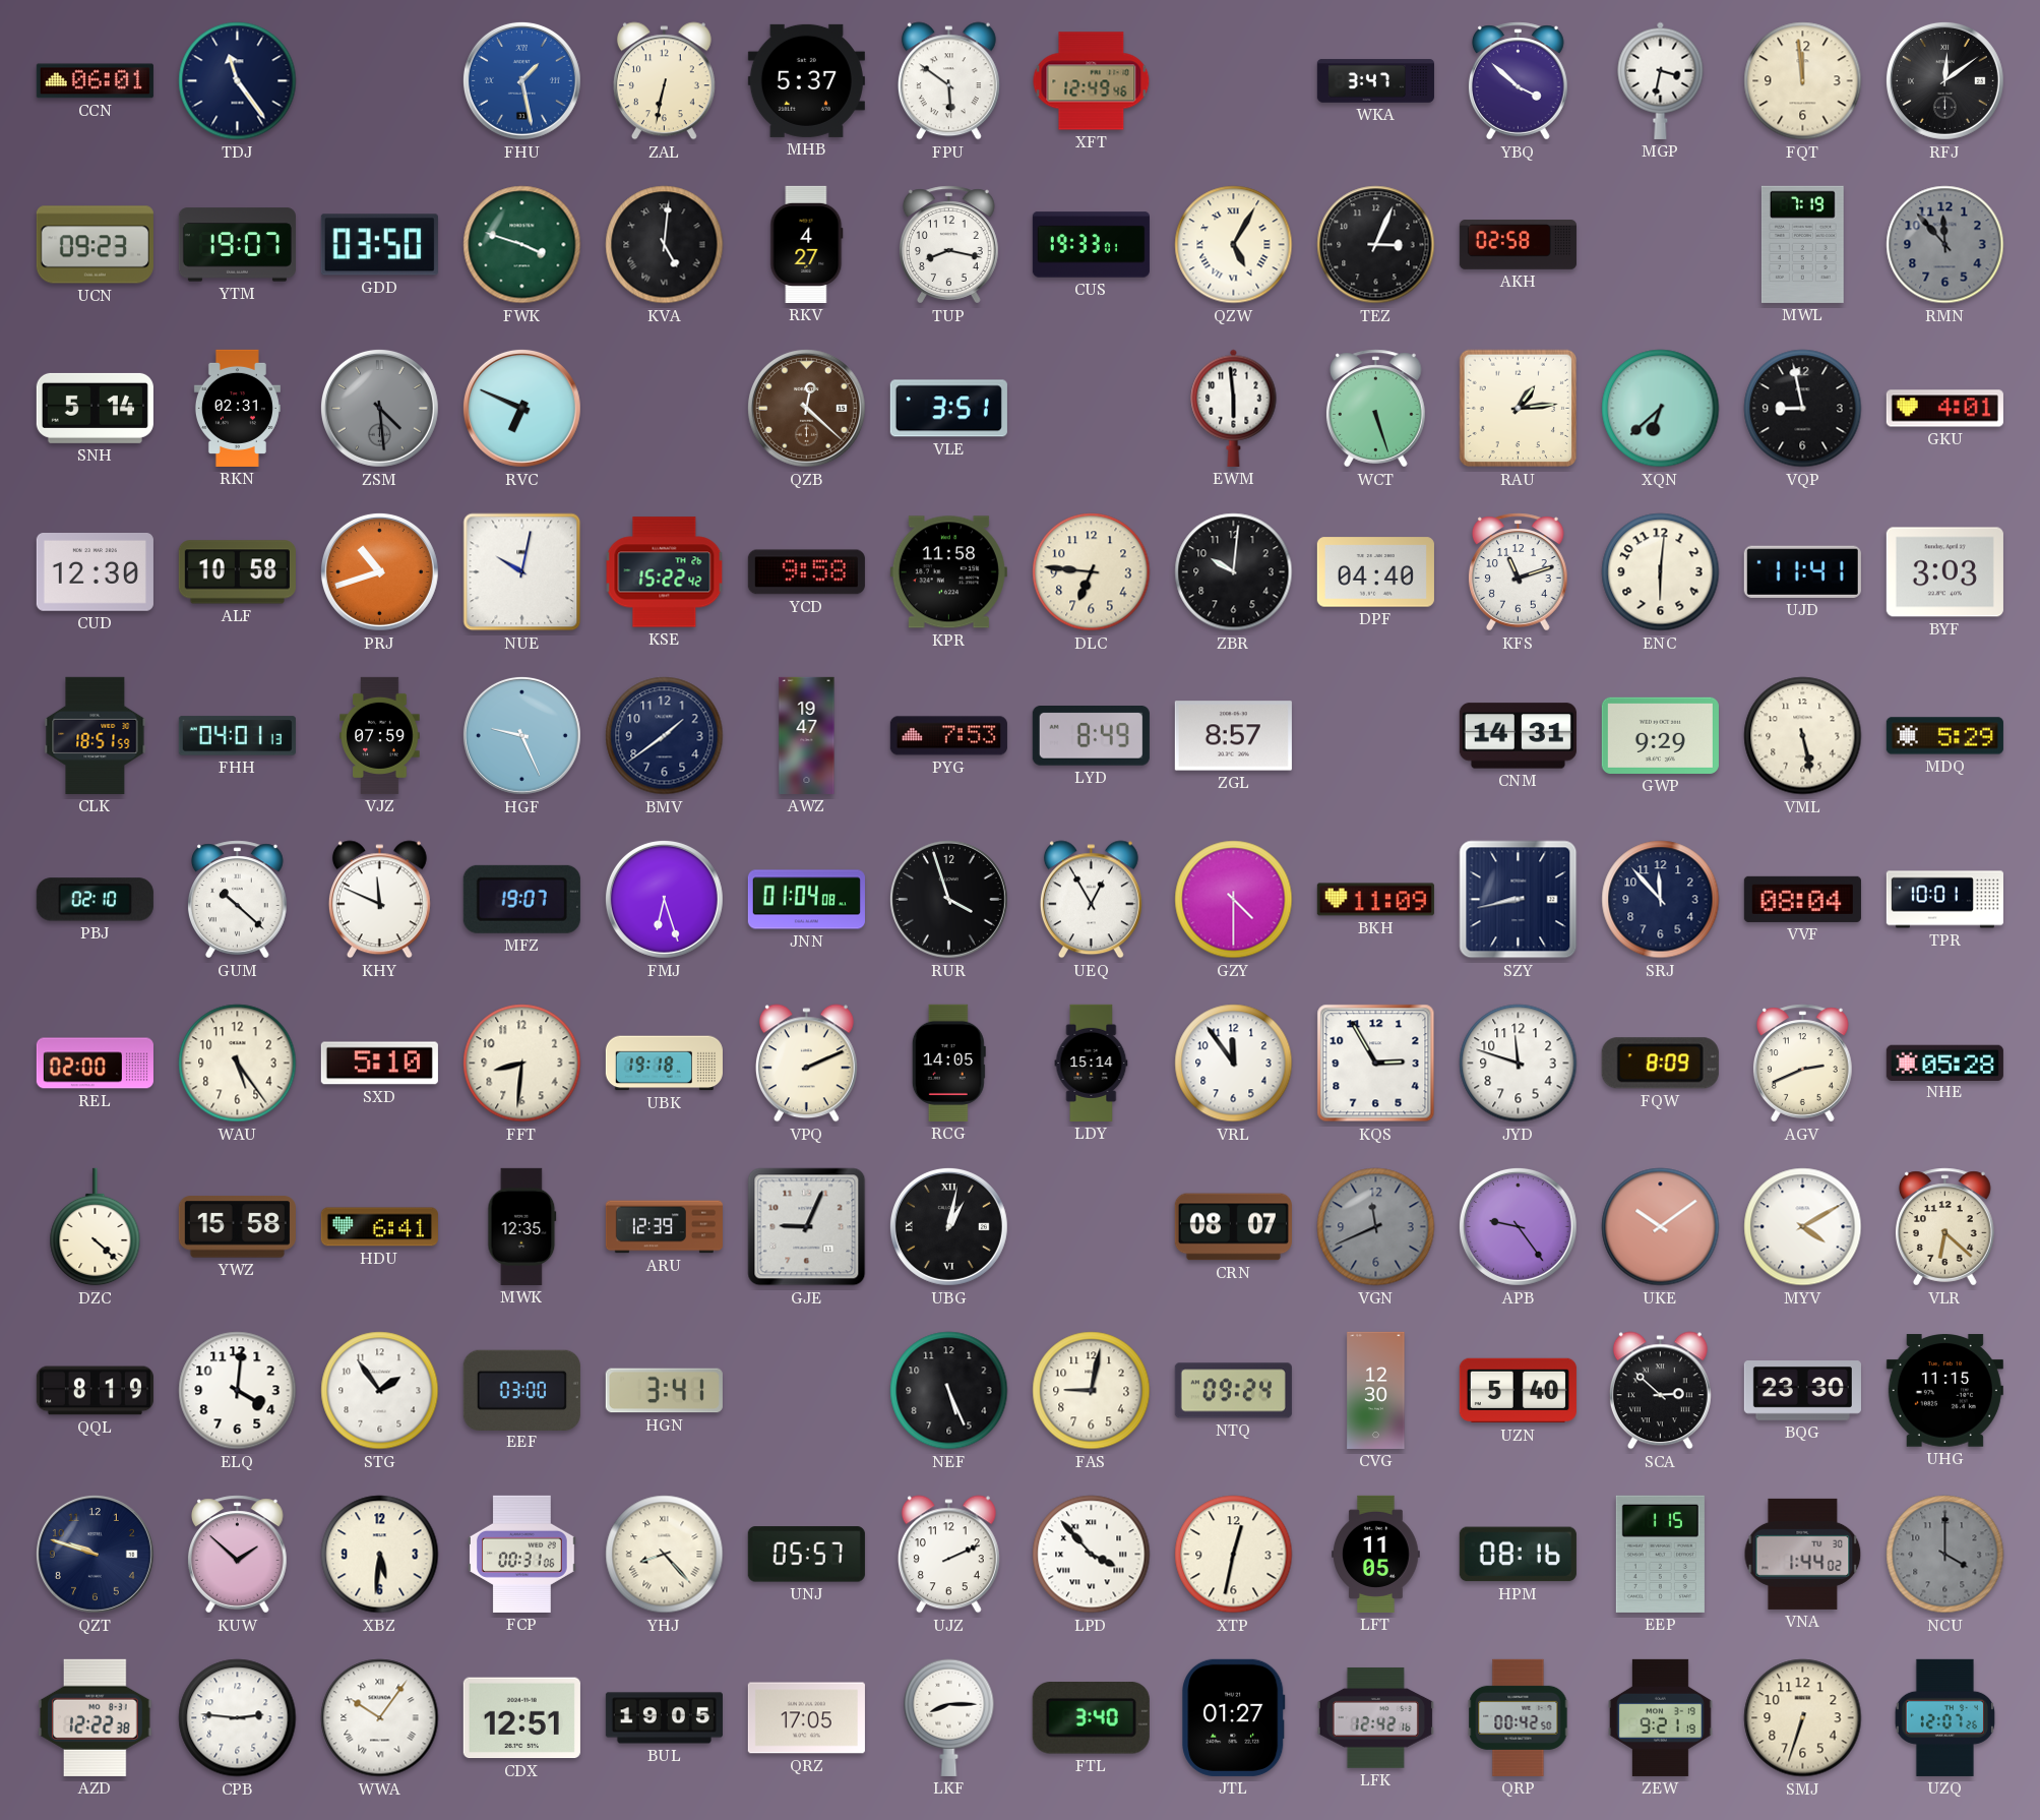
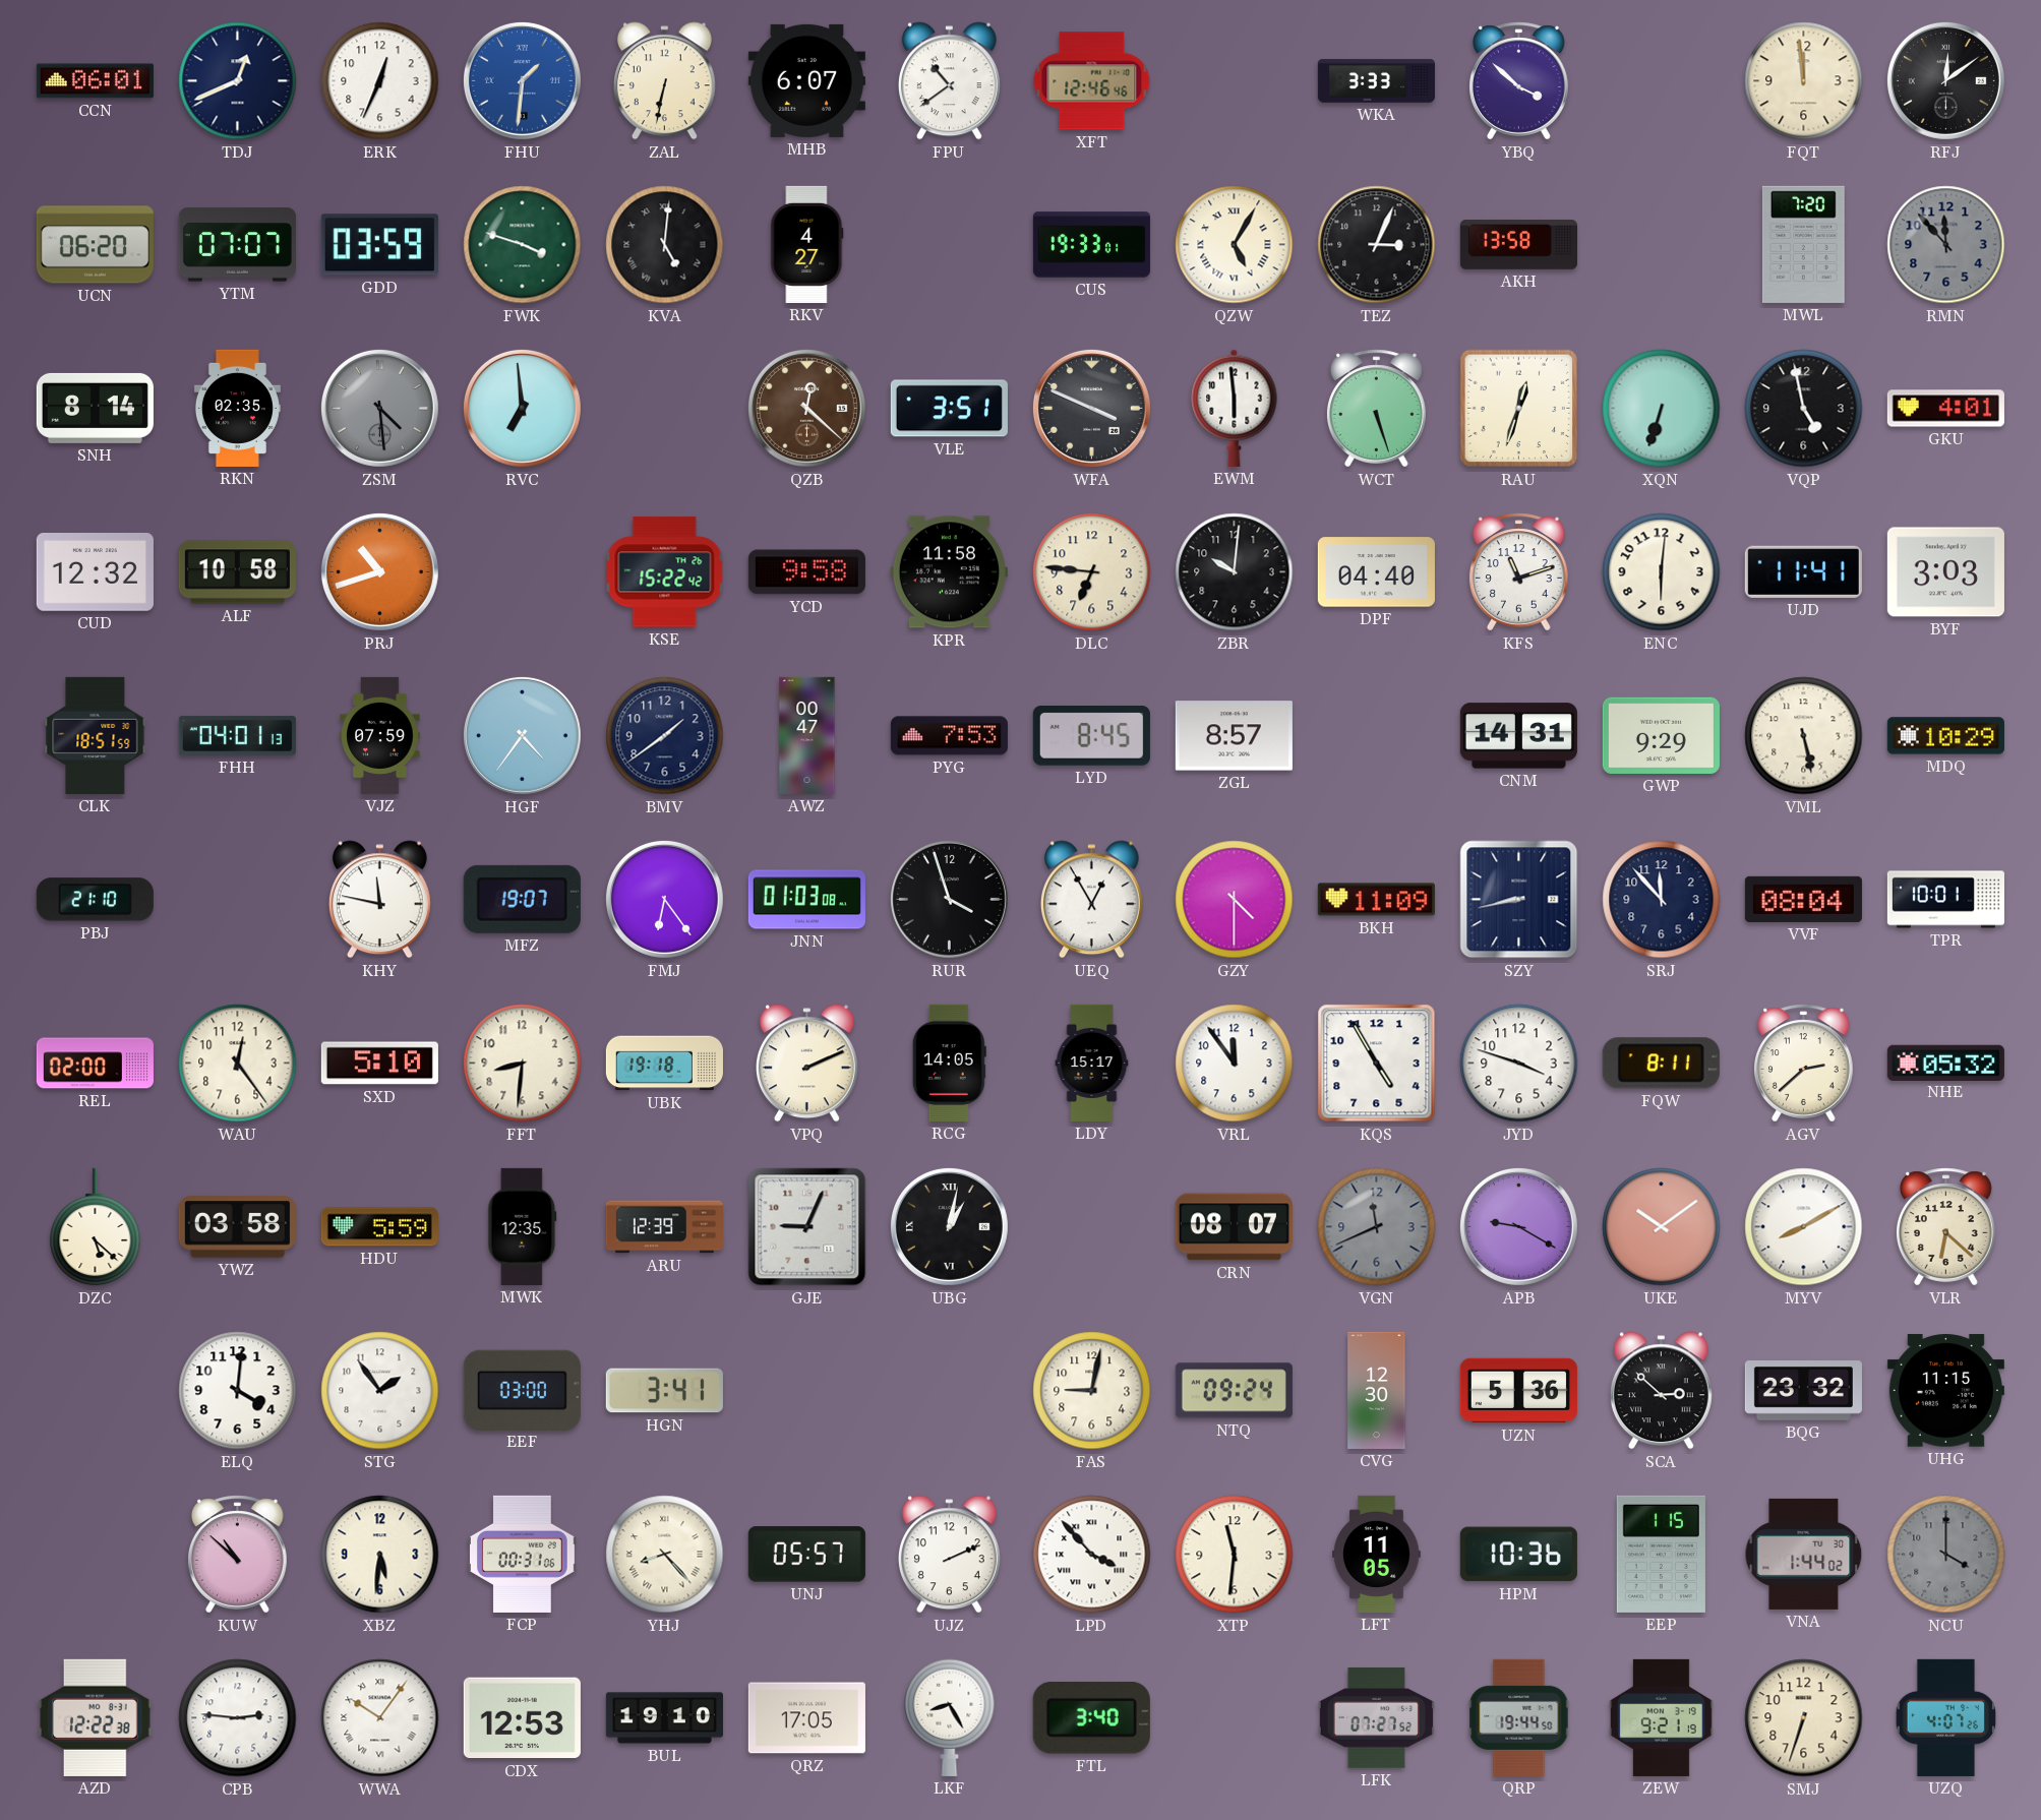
TDJ: 11:24 -> 12:41 (238, 81)
ERK: none -> 12:34 (380, 81)
FHU: 1:28 -> 1:31 (522, 80)
MHB: 5:37 -> 6:07 (806, 80)
FPU: 5:51 -> 10:39 (949, 81)
XFT: 12:49 -> 12:46 (1092, 81)
WKA: 3:47 -> 3:33 (1376, 81)
MGP: 3:32 -> none (1661, 80)
UCN: 09:23 -> 06:20 (95, 245)
YTM: 19:07 -> 07:07 (237, 245)
GDD: 03:50 -> 03:59 (379, 245)
TUP: 8:17 -> none (949, 245)
AKH: 02:58 -> 13:58 (1518, 245)
MWL: 7:19 -> 7:20 (1803, 244)
SNH: 5:14 -> 8:14 (95, 408)
RKN: 02:31 -> 02:35 (237, 408)
RVC: 6:49 -> 6:59 (522, 408)
WFA: none -> 3:49 (1091, 408)
RAU: 1:14 -> 12:33 (1519, 409)
XQN: 6:38 -> 6:33 (1662, 409)
VQP: 8:58 -> 4:58 (1804, 409)
CUD: 12:30 -> 12:32 (95, 572)
NUE: 10:02 -> none (522, 572)
HGF: 9:26 -> 4:36 (522, 735)
AWZ: 19:47 -> 00:47 (807, 735)
LYD: 8:49 -> 8:45 (1091, 736)
MDQ: 5:29 -> 10:29 (1945, 736)
PBJ: 02:10 -> 21:10 (95, 900)
GUM: 10:22 -> none (238, 900)
KHY: 11:49 -> 11:47 (379, 900)
FMJ: 6:27 -> 6:24 (664, 899)
JNN: 01:04 -> 01:03 (806, 900)
WAU: 5:24 -> 12:24 (238, 1064)
LDY: 15:14 -> 15:17 (1092, 1063)
KQS: 2:55 -> 4:55 (1377, 1064)
JYD: 11:48 -> 3:48 (1519, 1064)
FQW: 8:09 -> 8:11 (1661, 1064)
AGV: 2:41 -> 2:38 (1804, 1064)
NHE: 05:28 -> 05:32 (1945, 1063)
DZC: 4:22 -> 5:22 (96, 1227)
YWZ: 15:58 -> 03:58 (237, 1227)
HDU: 6:41 -> 5:59 (379, 1227)
APB: 9:24 -> 9:20 (1518, 1226)
MYV: 4:10 -> 8:10 (1804, 1227)
QQL: 8:19 -> none (95, 1391)
NEF: 5:26 -> none (949, 1391)
UZN: 5:40 -> 5:36 (1518, 1391)
BQG: 23:30 -> 23:32 (1803, 1391)
QZT: 9:48 -> none (95, 1554)
KUW: 1:52 -> 10:52 (238, 1555)
XTP: 12:32 -> 11:31 (1235, 1555)
HPM: 08:16 -> 10:36 (1518, 1555)
CDX: 12:51 -> 12:53 (522, 1718)
BUL: 19:05 -> 19:10 (664, 1718)
LKF: 8:15 -> 8:25 (950, 1717)
JTL: 01:27 -> none (1234, 1717)
LFK: 12:42 -> 07:27 (1376, 1718)
QRP: 00:42 -> 19:44 (1519, 1717)
UZQ: 12:07 -> 4:07 (1945, 1717)
